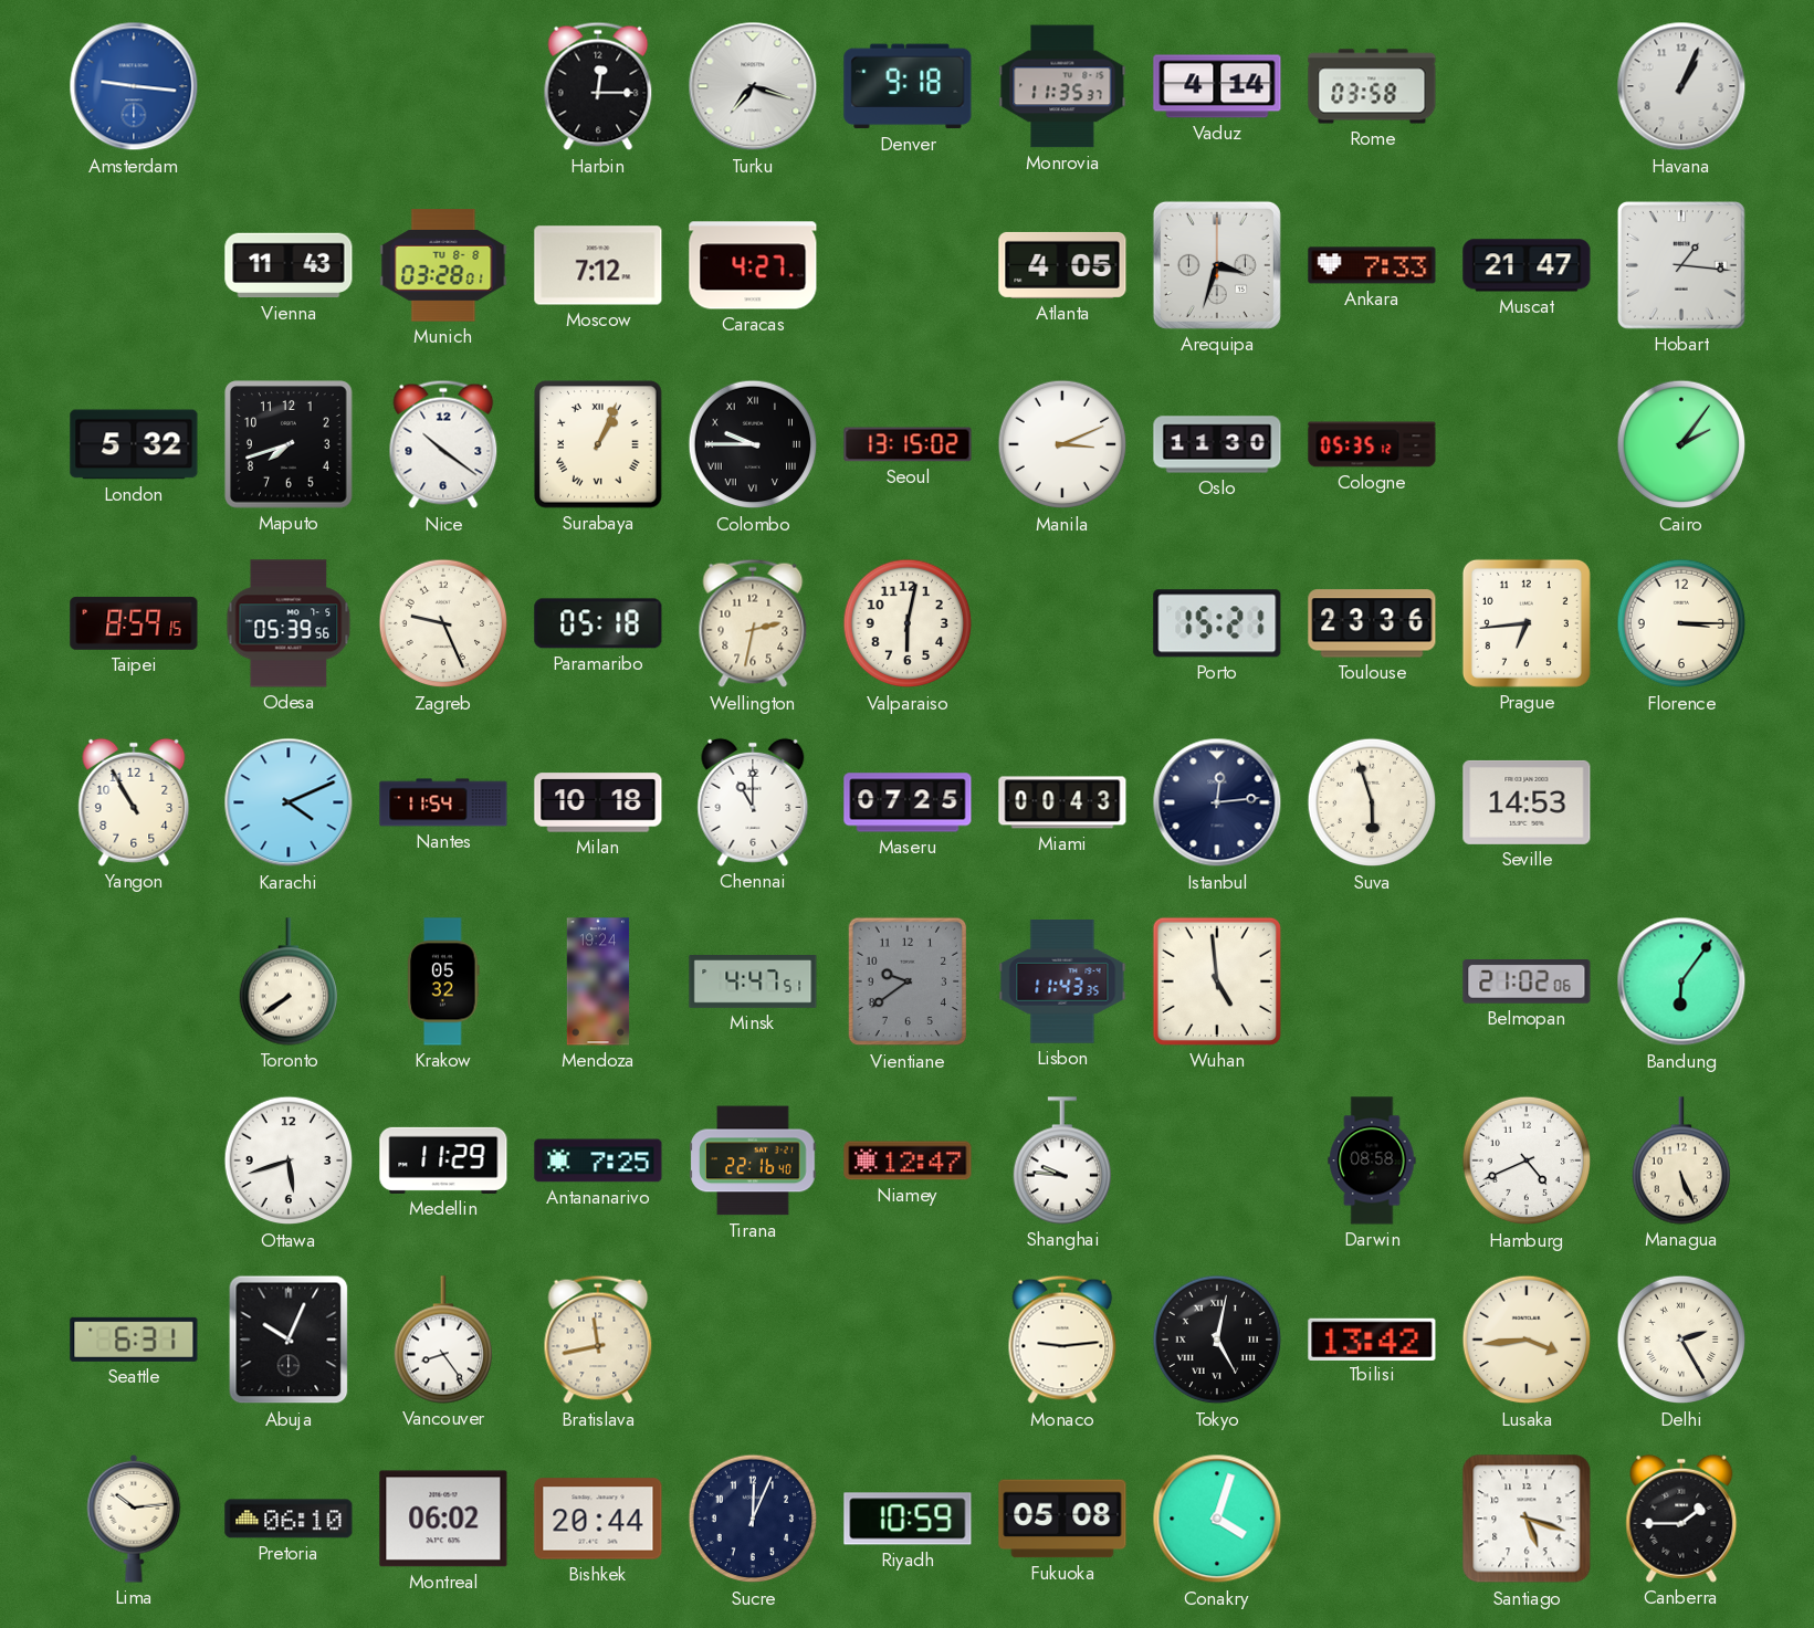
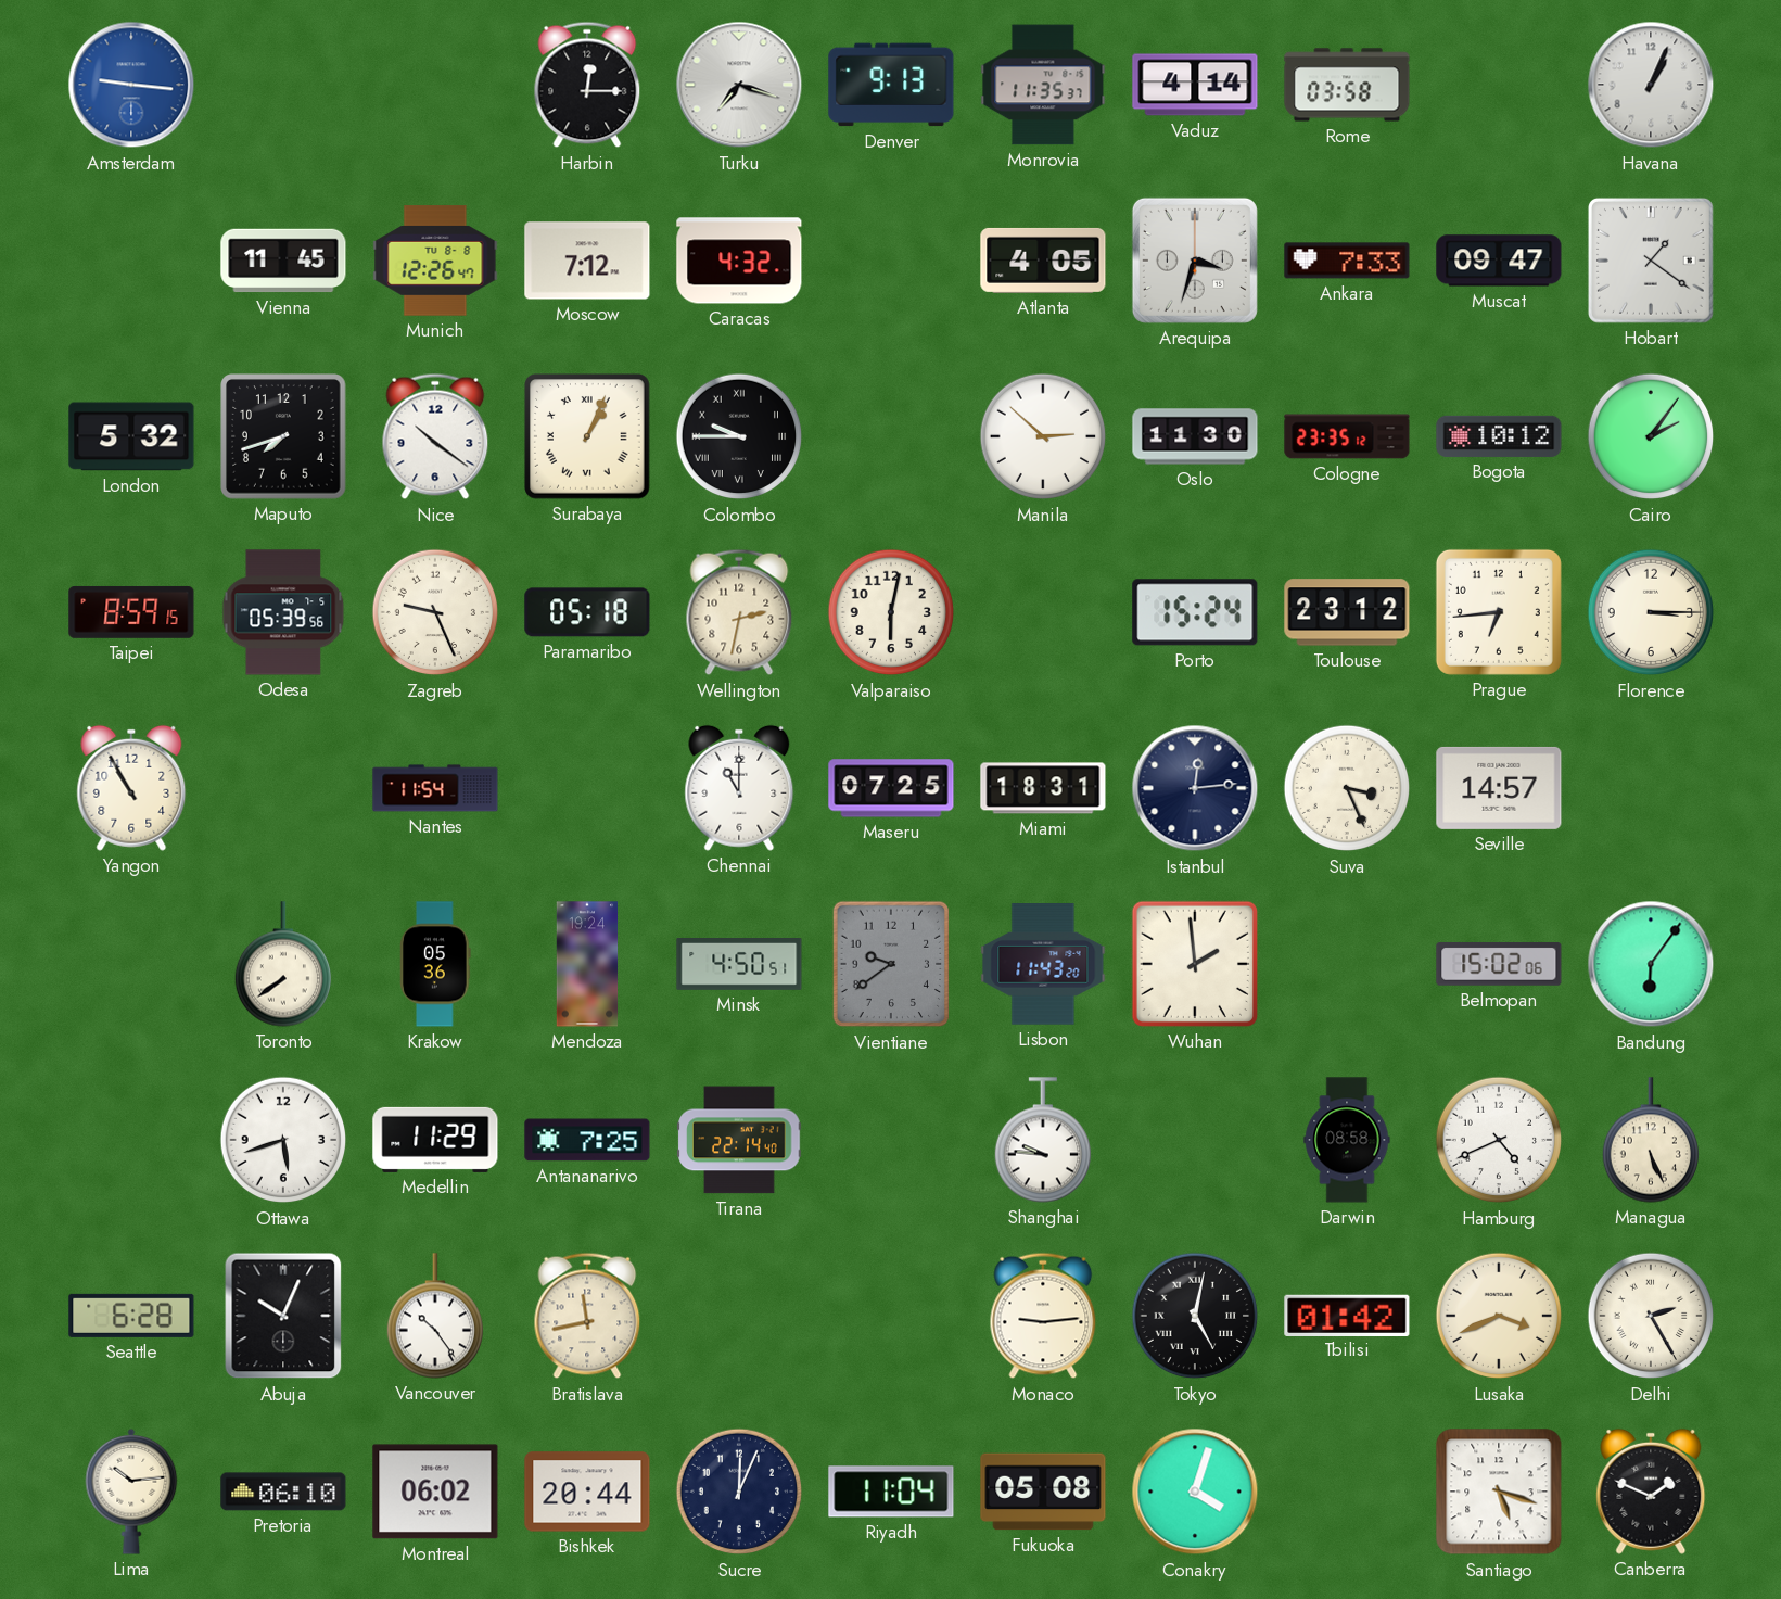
Denver: 9:18 -> 9:13 (891, 85)
Vienna: 11:43 -> 11:45 (283, 261)
Munich: 03:28 -> 12:26 (435, 261)
Caracas: 4:27 -> 4:32 (739, 261)
Muscat: 21:47 -> 09:47 (1499, 261)
Hobart: 1:16 -> 1:21 (1651, 261)
Seoul: 13:15 -> none (908, 444)
Manila: 3:11 -> 2:52 (1043, 436)
Cologne: 05:35 -> 23:35 (1347, 436)
Bogota: none -> 10:12 (1499, 436)
Porto: 15:21 -> 15:24 (1195, 612)
Toulouse: 23:36 -> 23:12 (1347, 612)
Karachi: 4:11 -> none (289, 802)
Milan: 10:18 -> none (598, 802)
Miami: 00:43 -> 18:31 (1043, 788)
Suva: 5:57 -> 3:26 (1347, 788)
Seville: 14:53 -> 14:57 (1499, 788)
Krakow: 05:32 -> 05:36 (435, 964)
Minsk: 4:47 -> 4:50 (739, 965)
Lisbon: 11:43:35 -> 11:43:20 (1043, 965)
Wuhan: 4:59 -> 1:59 (1195, 964)
Belmopan: 21:02 -> 15:02 (1499, 964)
Tirana: 22:16 -> 22:14 (739, 1140)
Niamey: 12:47 -> none (908, 1160)
Seattle: 6:31 -> 6:28 (131, 1316)
Vancouver: 8:24 -> 10:24 (434, 1316)
Tbilisi: 13:42 -> 01:42 (1347, 1315)
Lusaka: 3:44 -> 3:41 (1499, 1316)
Riyadh: 10:59 -> 11:04 (891, 1492)
Canberra: 1:45 -> 1:49 (1651, 1492)
